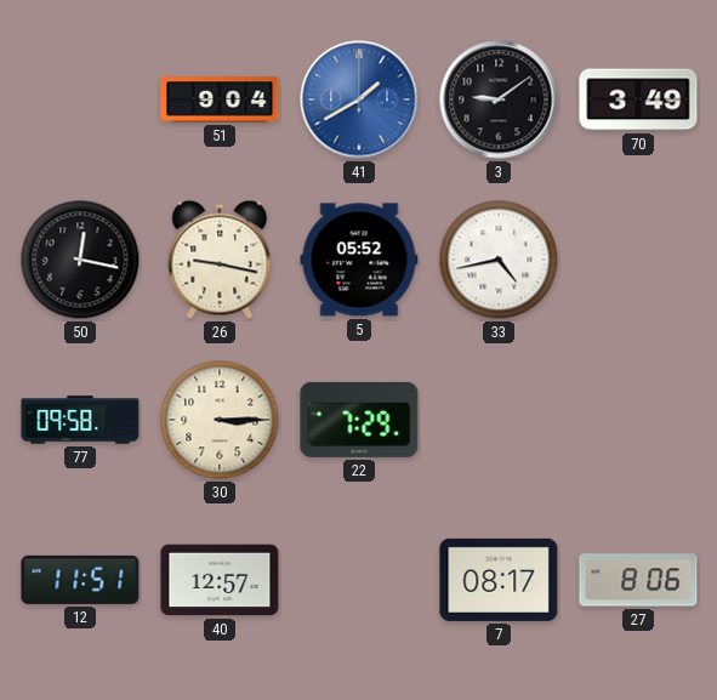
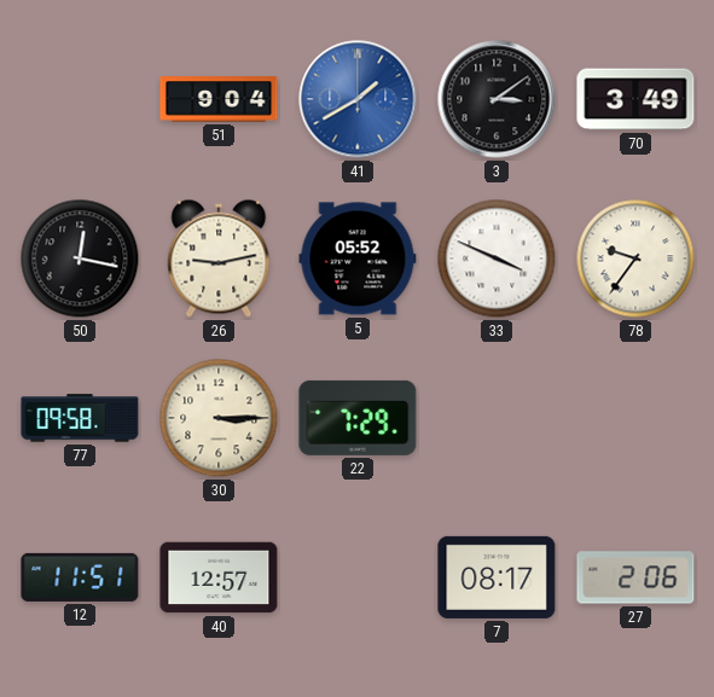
3: 9:09 -> 3:09 (497, 99)
26: 9:17 -> 9:13 (219, 259)
33: 4:43 -> 3:49 (497, 259)
78: none -> 9:36 (635, 259)
27: 8:06 -> 2:06 (635, 577)
